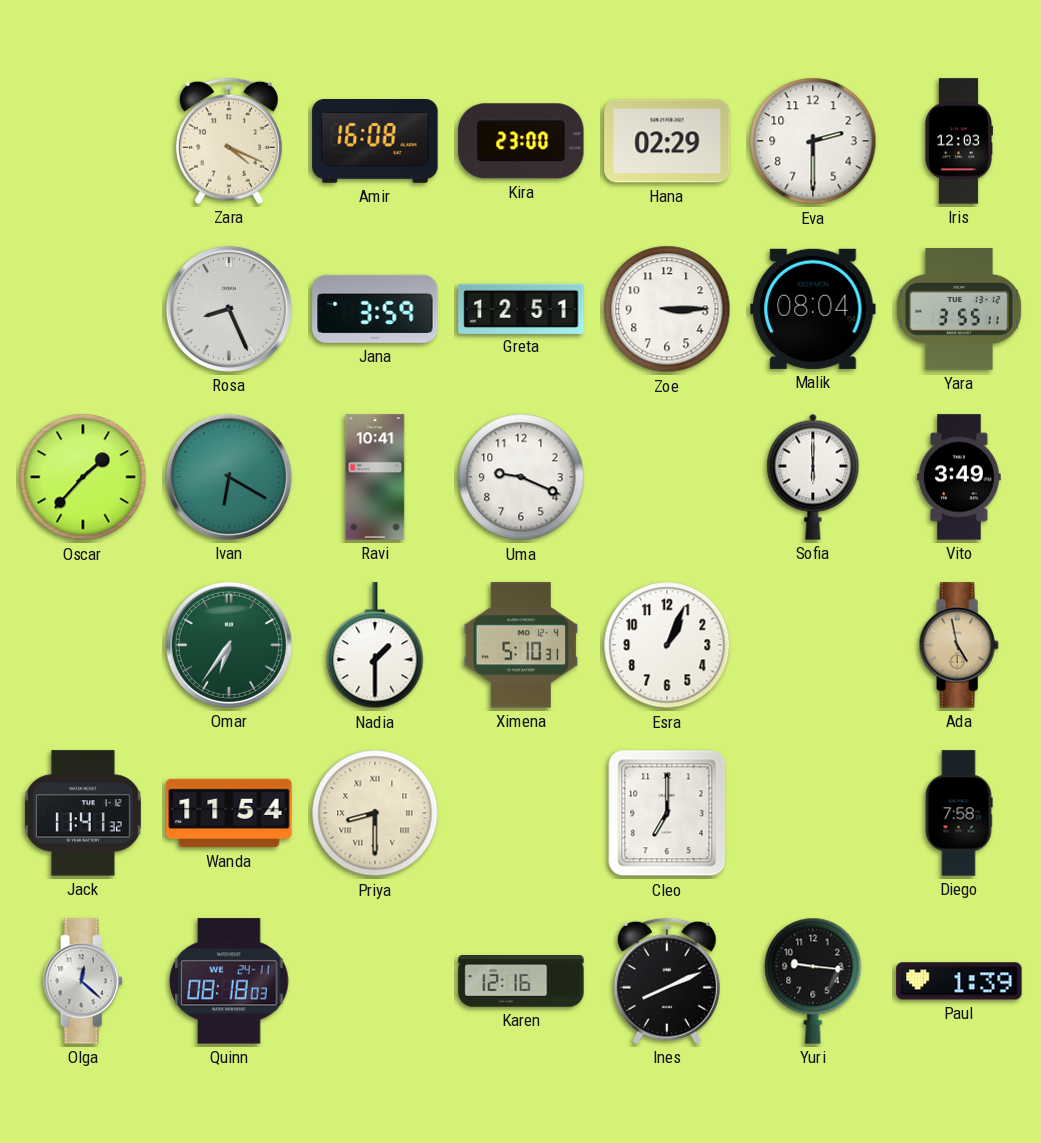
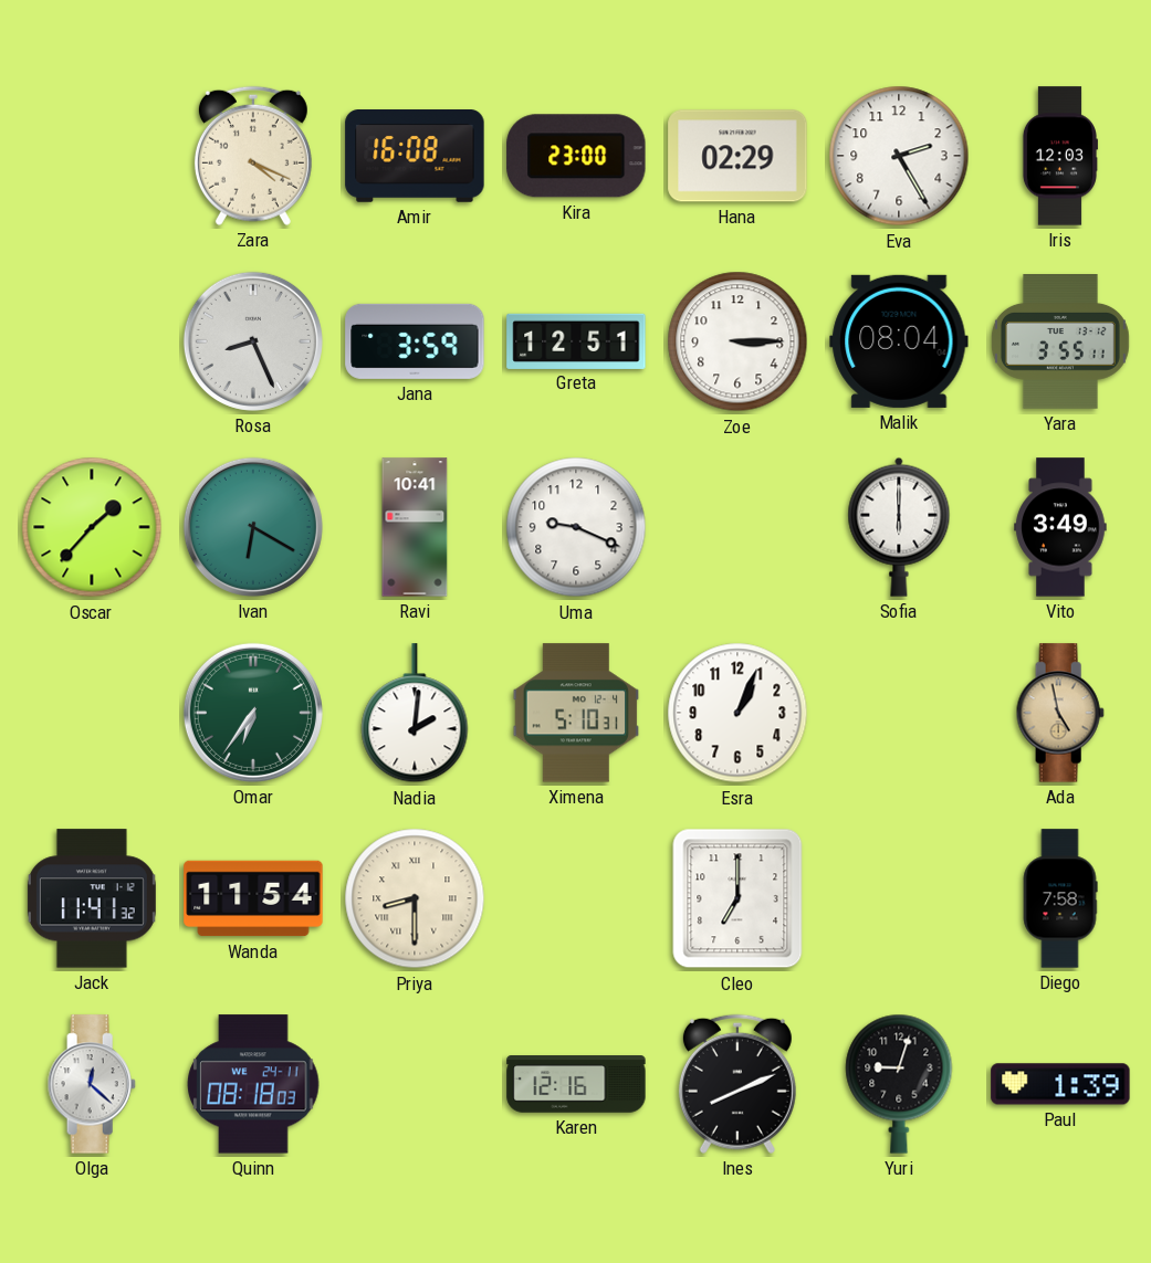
Eva: 2:30 -> 2:25 (899, 156)
Nadia: 1:30 -> 2:01 (415, 714)
Yuri: 9:16 -> 9:03 (899, 1084)
